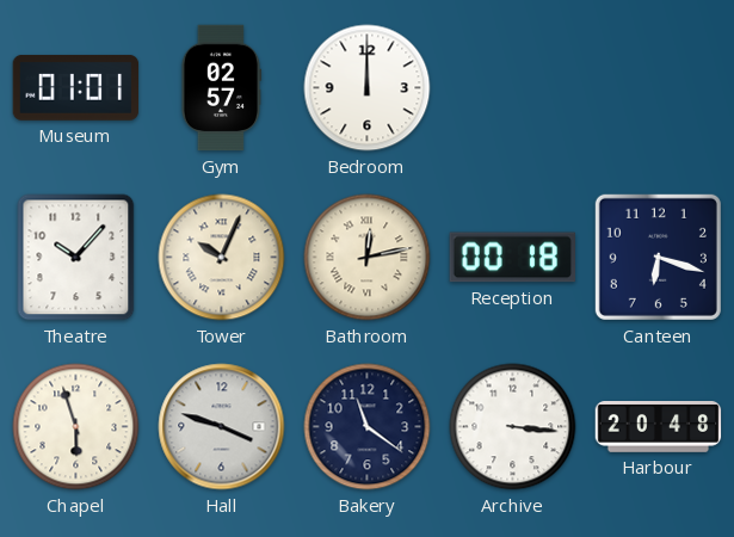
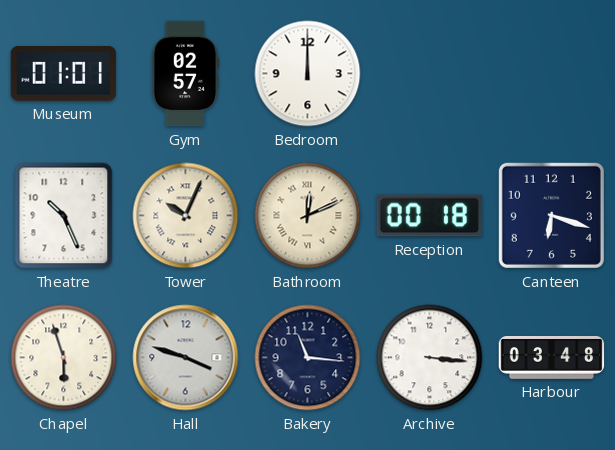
Theatre: 10:07 -> 10:26 (64, 216)
Bathroom: 12:13 -> 12:11 (308, 216)
Bakery: 11:21 -> 11:16 (308, 358)
Harbour: 20:48 -> 03:48 (552, 358)
